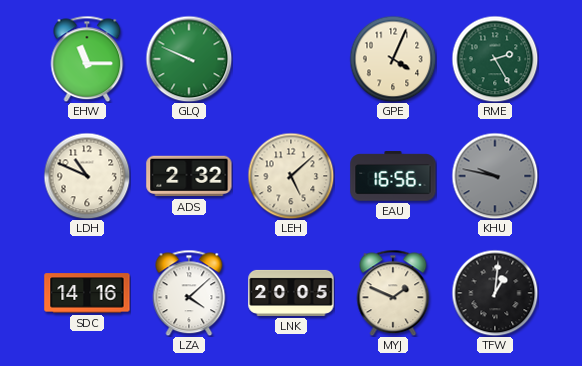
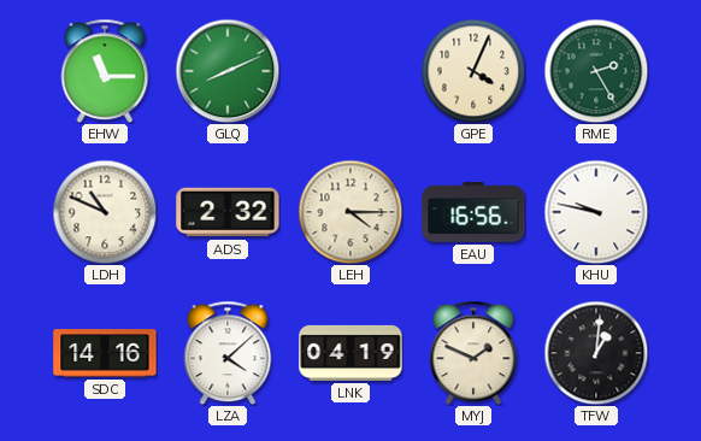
GLQ: 9:49 -> 8:11 (228, 71)
LEH: 5:08 -> 4:15 (350, 212)
KHU dial: grey -> white (596, 212)
LNK: 20:05 -> 04:19 (350, 353)
